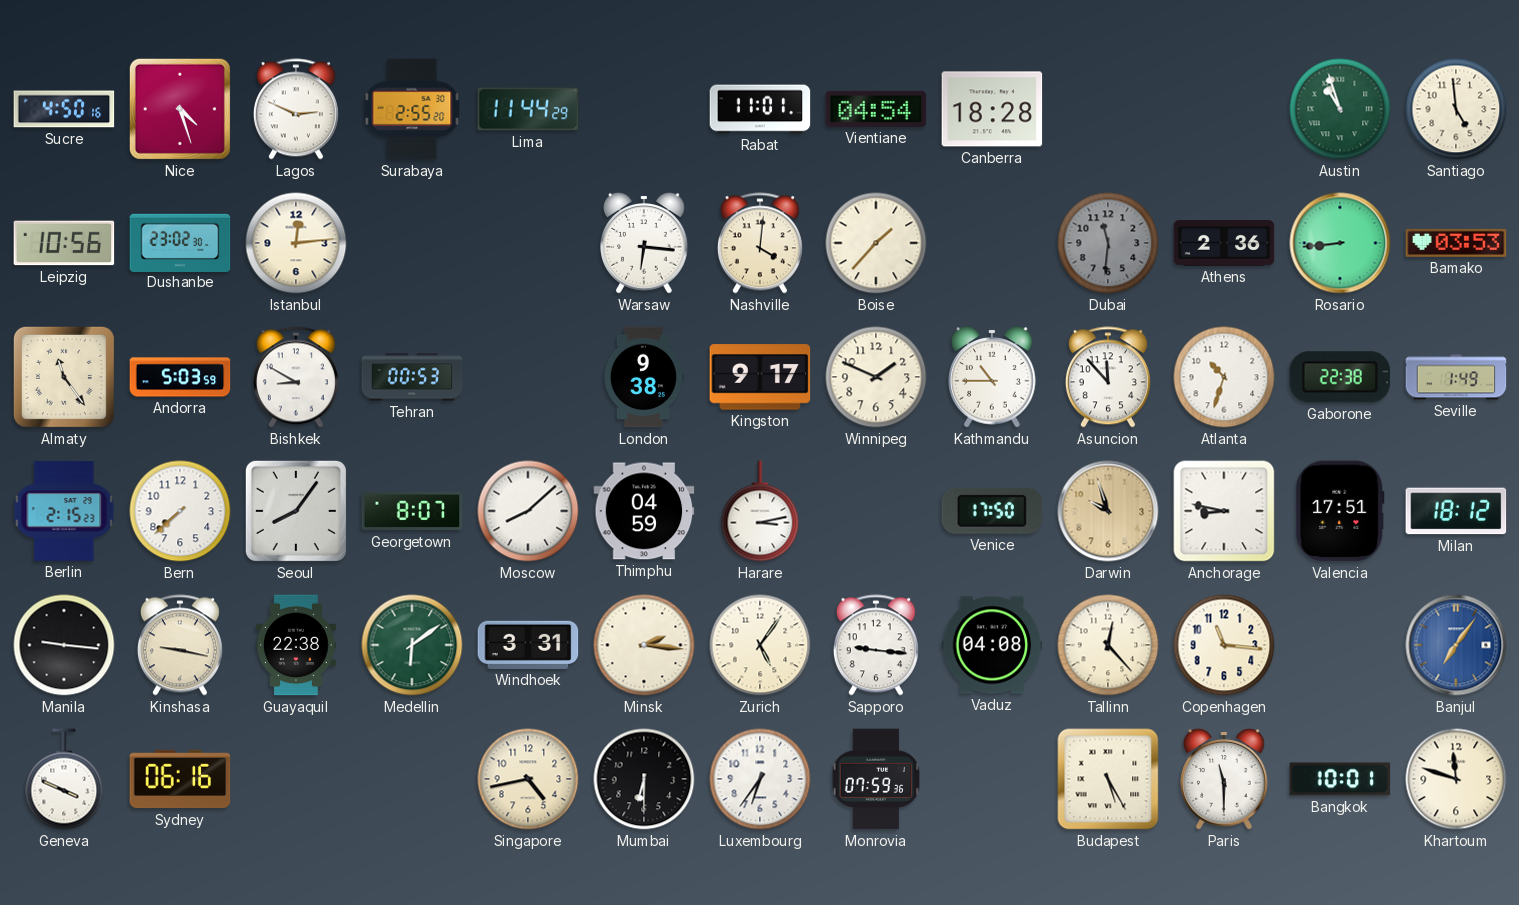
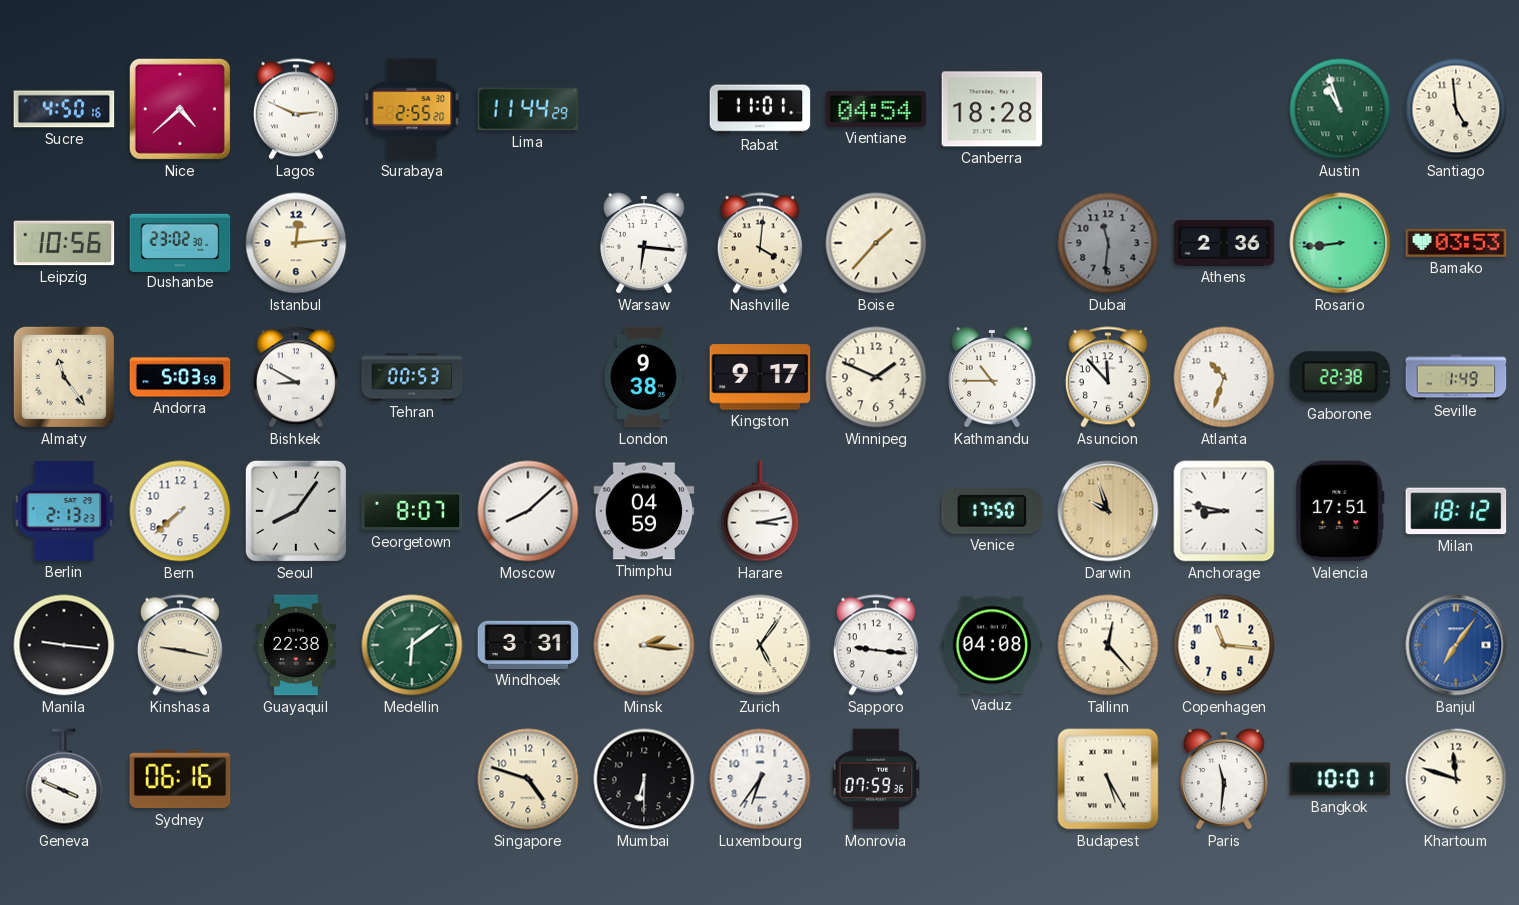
Nice: 4:27 -> 4:38 (180, 109)
Berlin: 2:15 -> 2:13 (64, 512)
Singapore: 4:43 -> 4:48 (528, 779)
Paris: 11:30 -> 11:31 (1224, 779)
